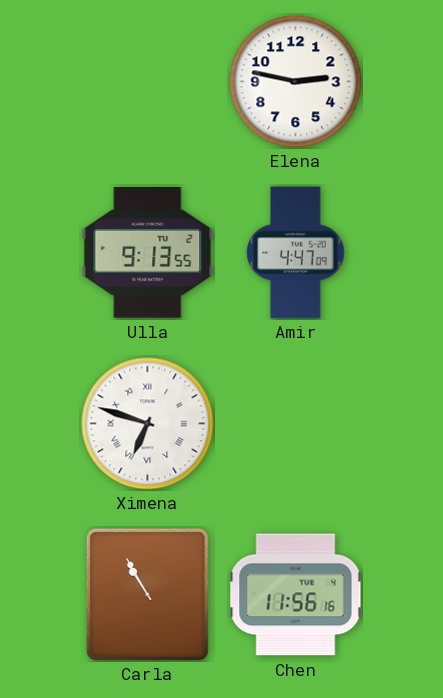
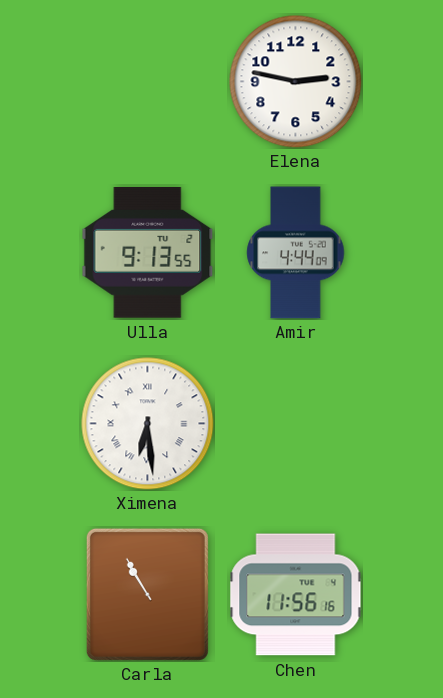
Amir: 4:47 -> 4:44 (296, 253)
Ximena: 6:48 -> 6:29 (148, 424)
